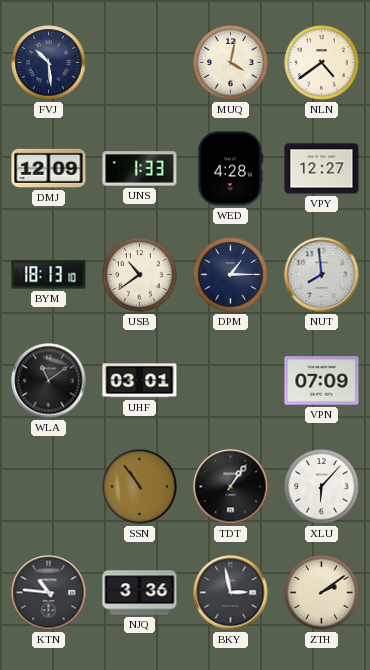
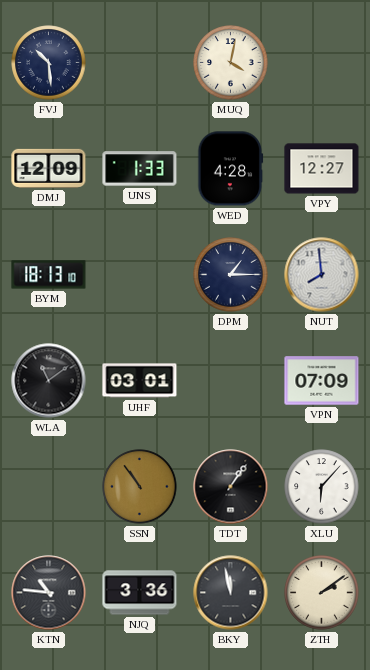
NLN: 4:39 -> none (322, 63)
USB: 10:39 -> none (140, 275)
BKY: 2:58 -> 11:58 (231, 593)
